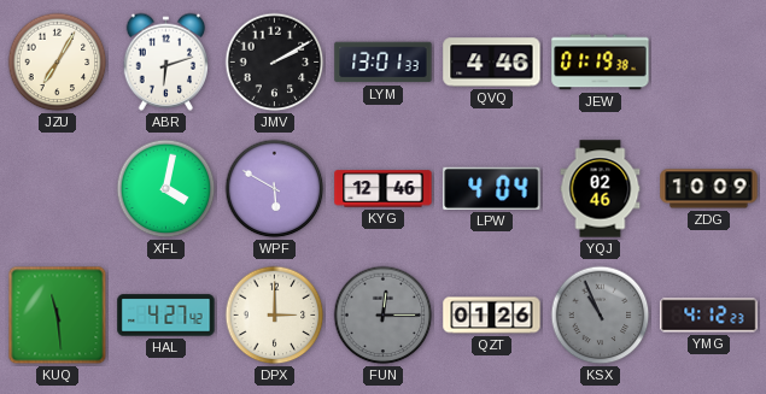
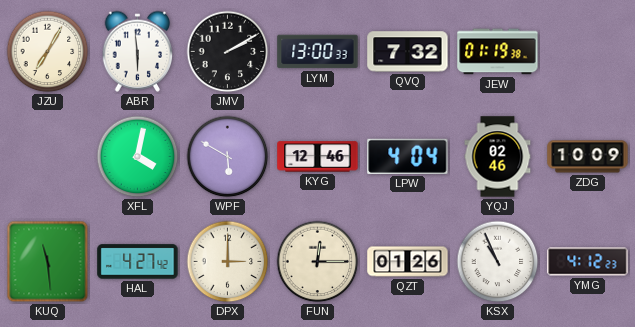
ABR: 6:12 -> 5:59 (138, 51)
LYM: 13:01 -> 13:00 (318, 52)
QVQ: 4:46 -> 7:32 (408, 52)
FUN dial: grey -> cream (318, 262)
KSX dial: grey -> white (498, 262)
